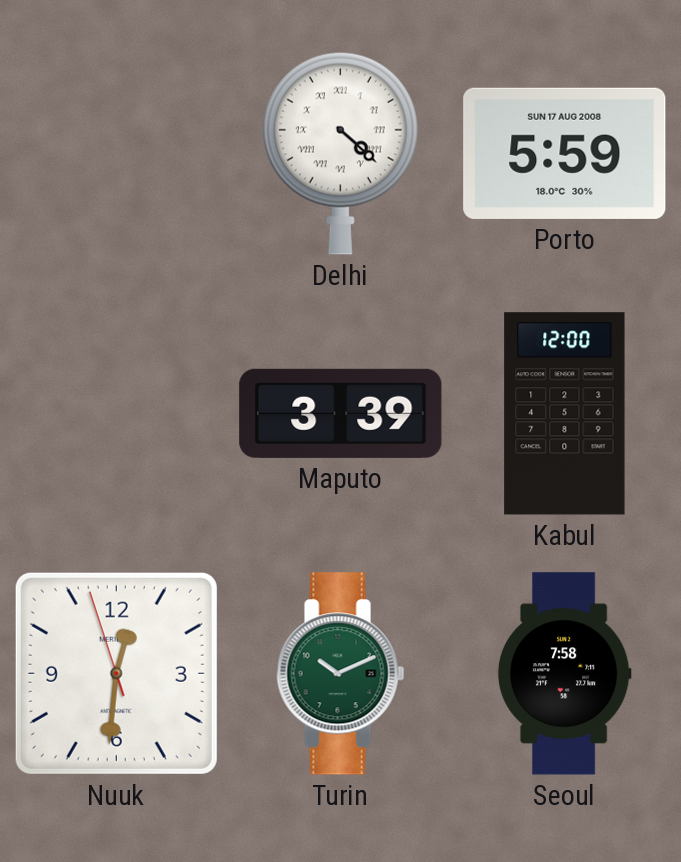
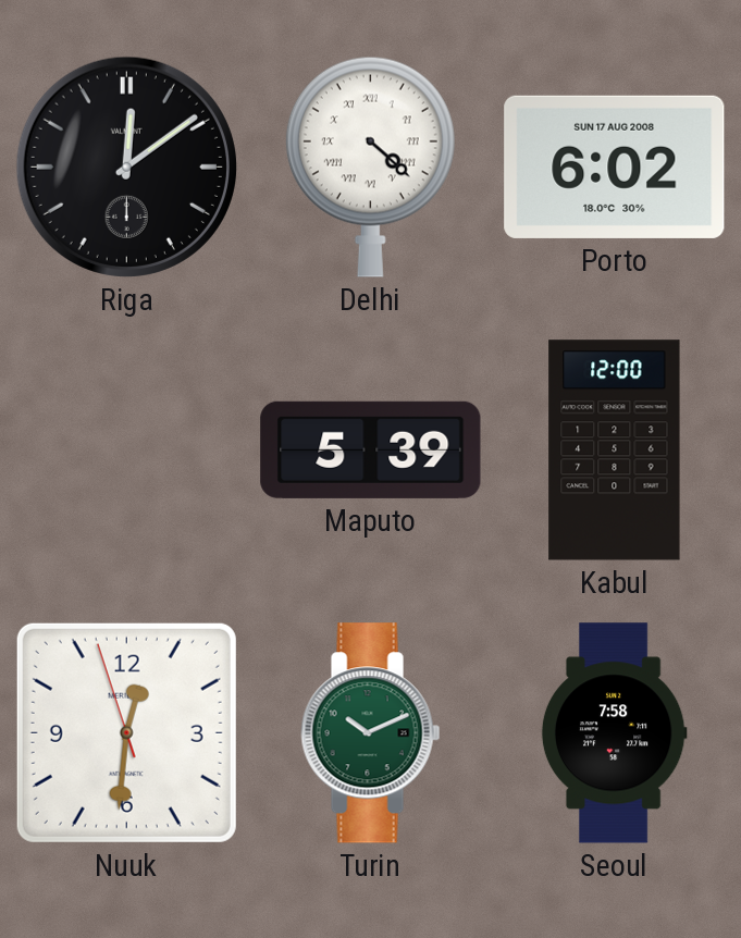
Riga: none -> 12:09 (126, 166)
Porto: 5:59 -> 6:02 (615, 166)
Maputo: 3:39 -> 5:39 (371, 449)
